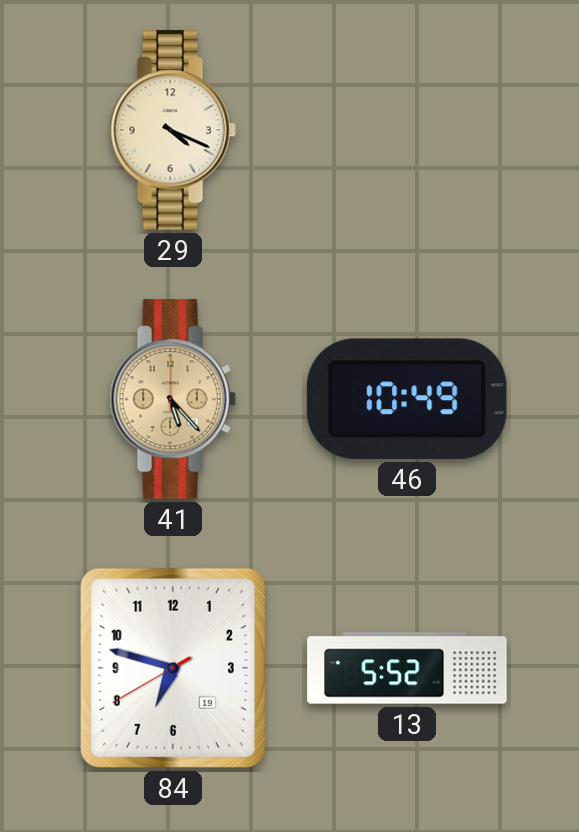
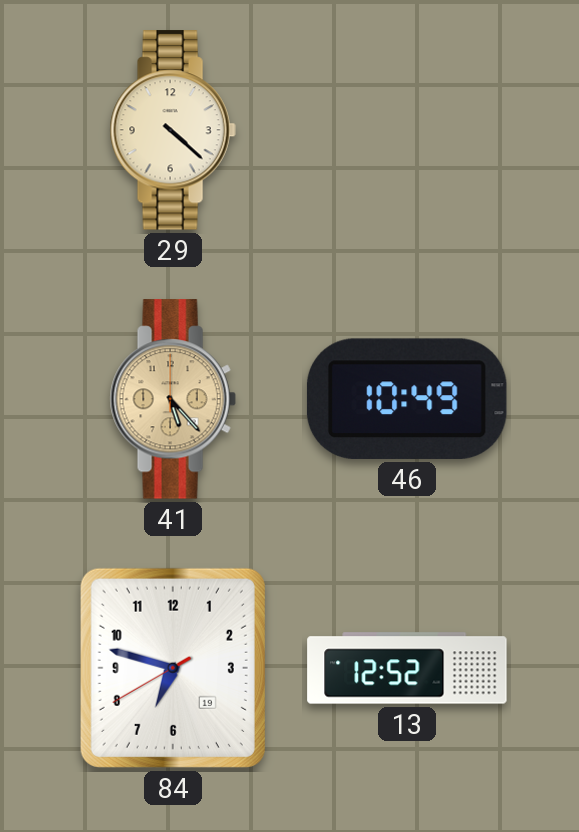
29: 4:19 -> 4:22 (173, 130)
13: 5:52 -> 12:52 (407, 668)
